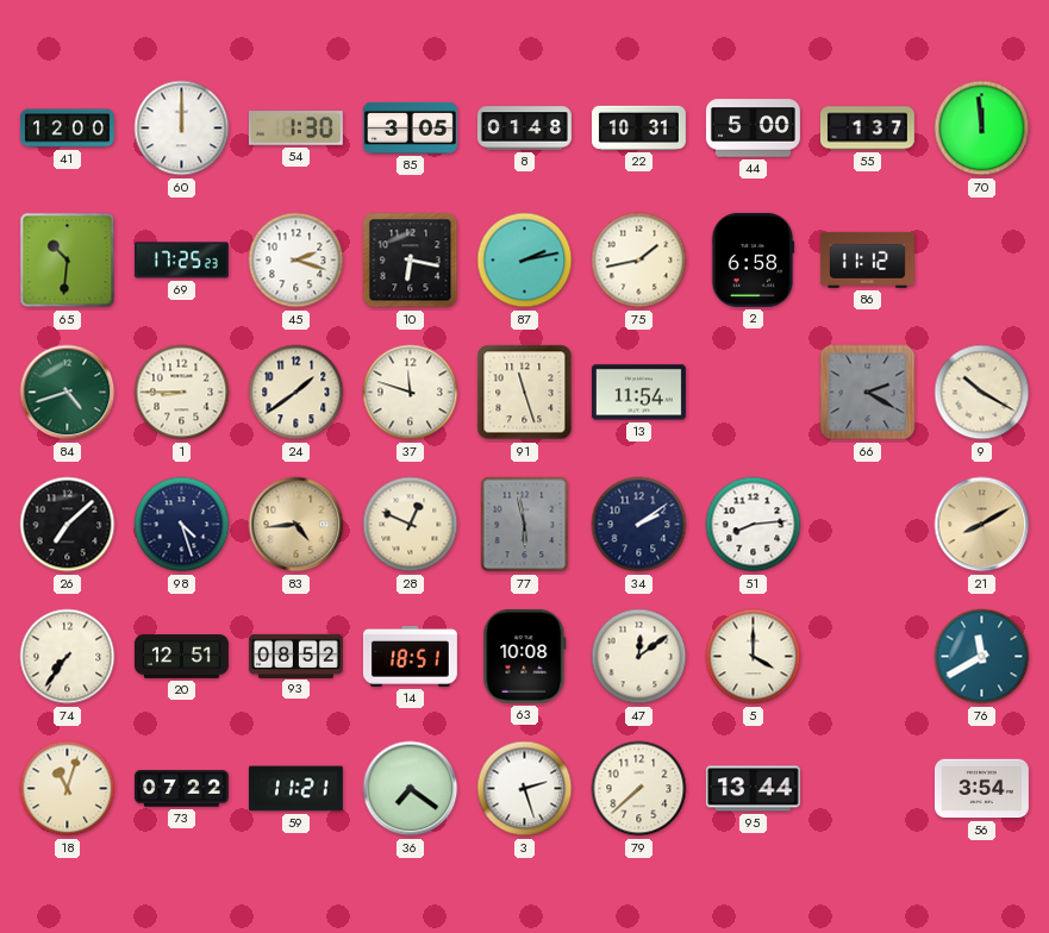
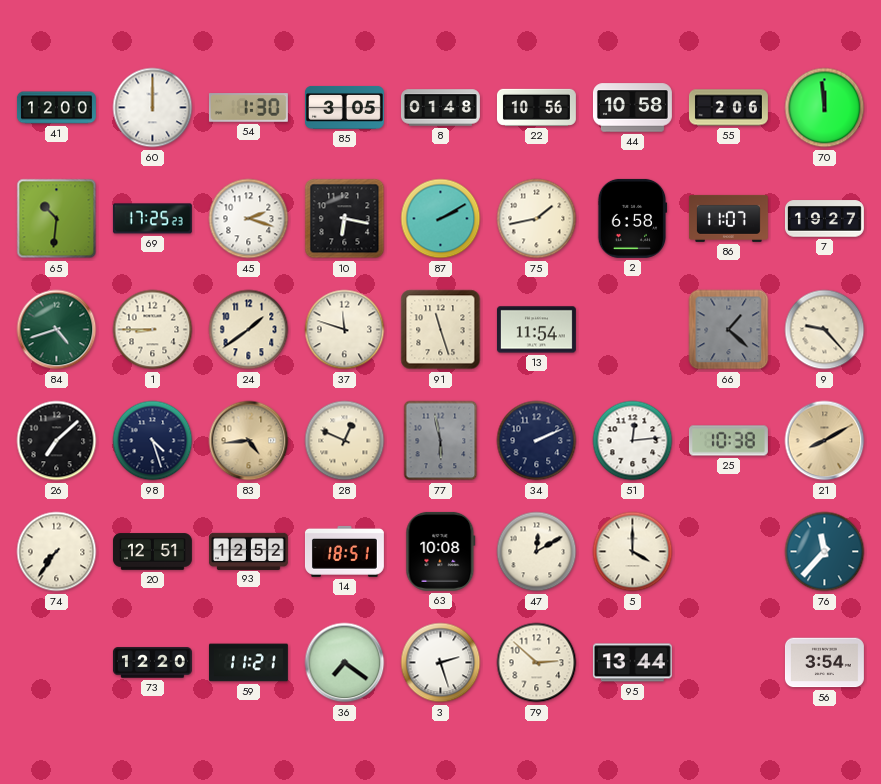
22: 10:31 -> 10:56 (536, 107)
44: 5:00 -> 10:58 (632, 108)
55: 1:37 -> 2:06 (728, 108)
87: 2:13 -> 2:10 (441, 219)
86: 11:12 -> 11:07 (728, 218)
7: none -> 19:27 (824, 219)
66: 2:20 -> 1:22 (729, 330)
9: 10:20 -> 9:23 (825, 330)
34: 2:09 -> 2:11 (537, 441)
51: 8:14 -> 12:14 (633, 441)
25: none -> 10:38 (728, 441)
93: 08:52 -> 12:52 (248, 551)
47: 12:09 -> 12:10 (537, 552)
76: 11:40 -> 11:37 (825, 552)
18: 11:03 -> none (68, 789)
73: 07:22 -> 12:20 (152, 663)
79: 7:38 -> 2:52 (537, 663)
